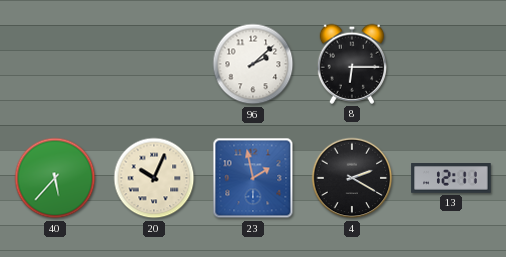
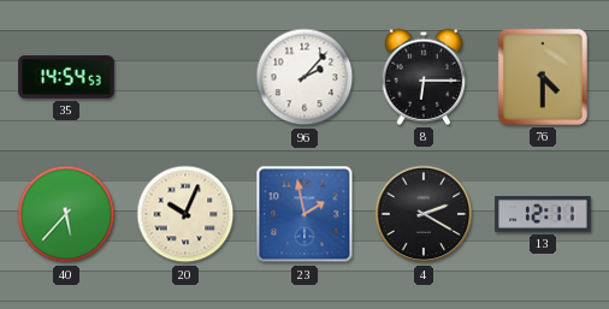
35: none -> 14:54 (66, 77)
96: 2:08 -> 2:07 (304, 77)
76: none -> 4:30 (543, 77)
